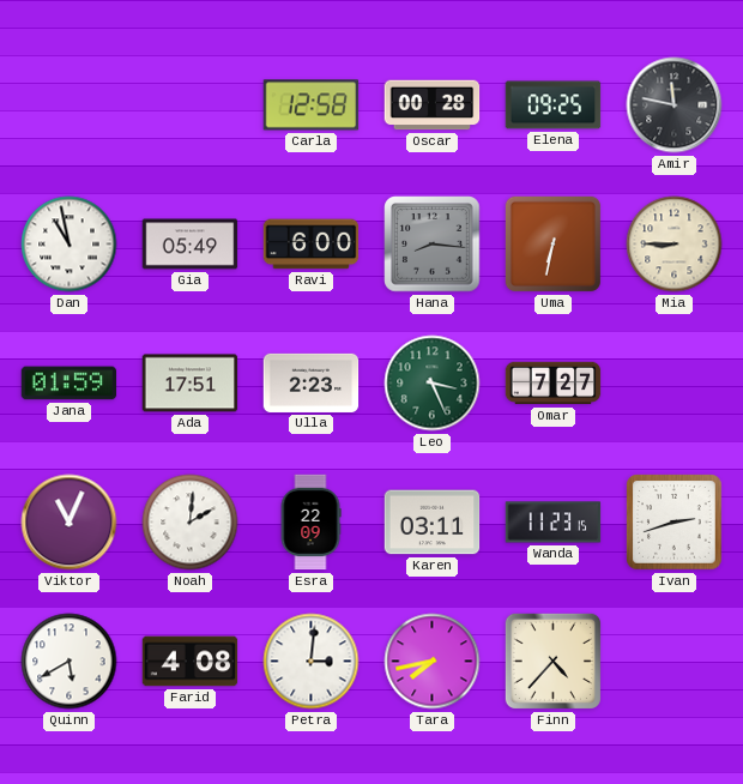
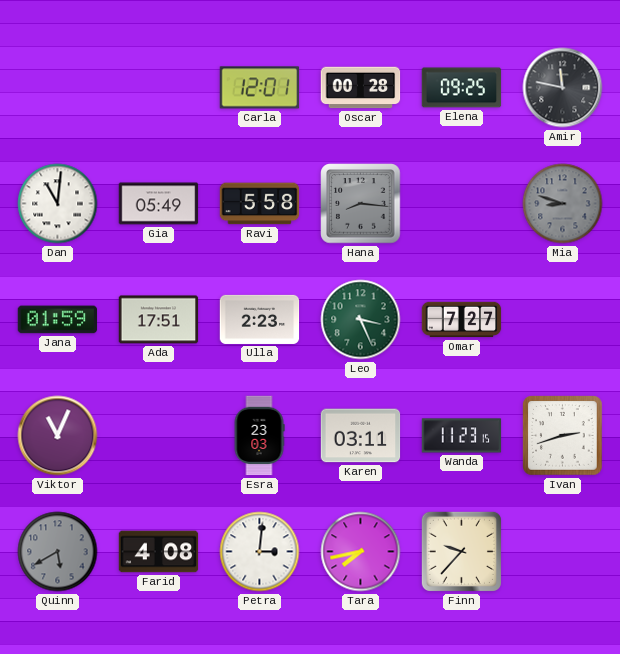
Carla: 12:58 -> 12:01 (260, 88)
Dan: 10:58 -> 11:01 (58, 204)
Ravi: 6:00 -> 5:58 (260, 204)
Uma: 6:32 -> none (552, 243)
Mia: 8:45 -> 8:48 (563, 204)
Mia dial: cream -> grey (563, 204)
Noah: 2:01 -> none (191, 523)
Esra: 22:09 -> 23:03 (259, 436)
Quinn dial: white -> grey (58, 552)
Finn: 4:37 -> 9:37 (461, 551)
